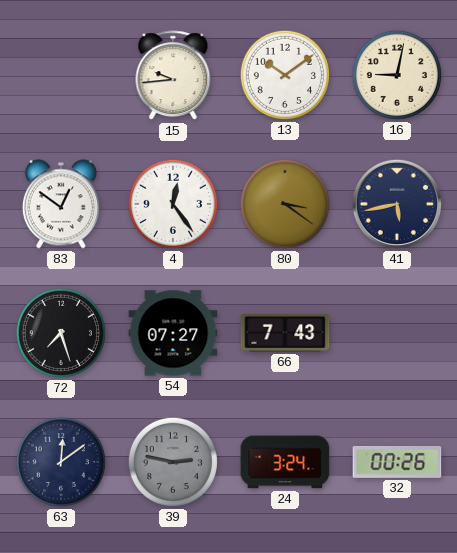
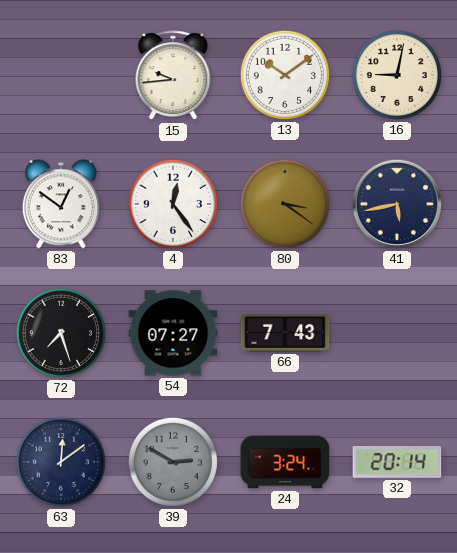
39: 2:47 -> 2:50 (173, 462)
32: 00:26 -> 20:14 (397, 462)
